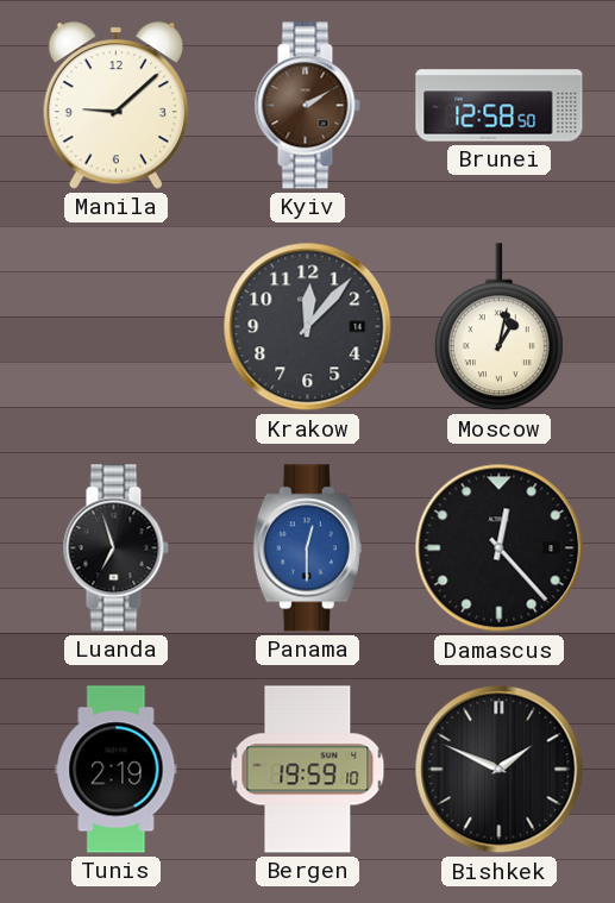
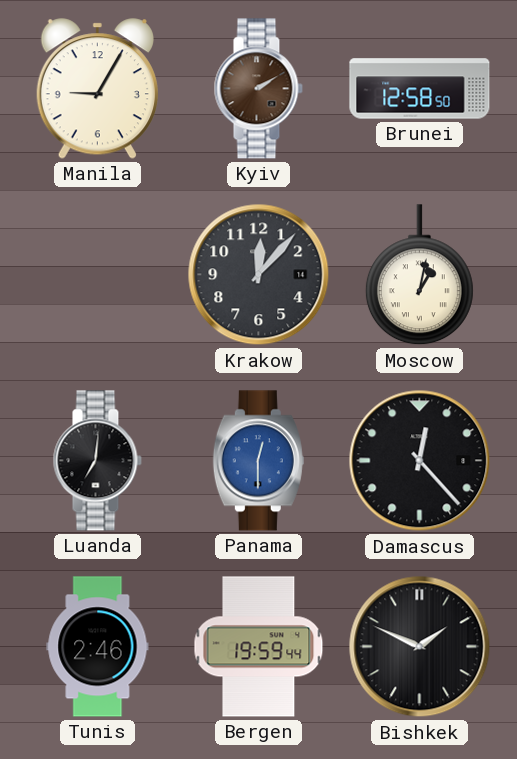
Manila: 9:08 -> 9:05 (97, 89)
Luanda: 6:57 -> 7:01 (97, 461)
Tunis: 2:19 -> 2:46 (98, 647)
Bergen: 19:59:10 -> 19:59:44 (259, 647)
